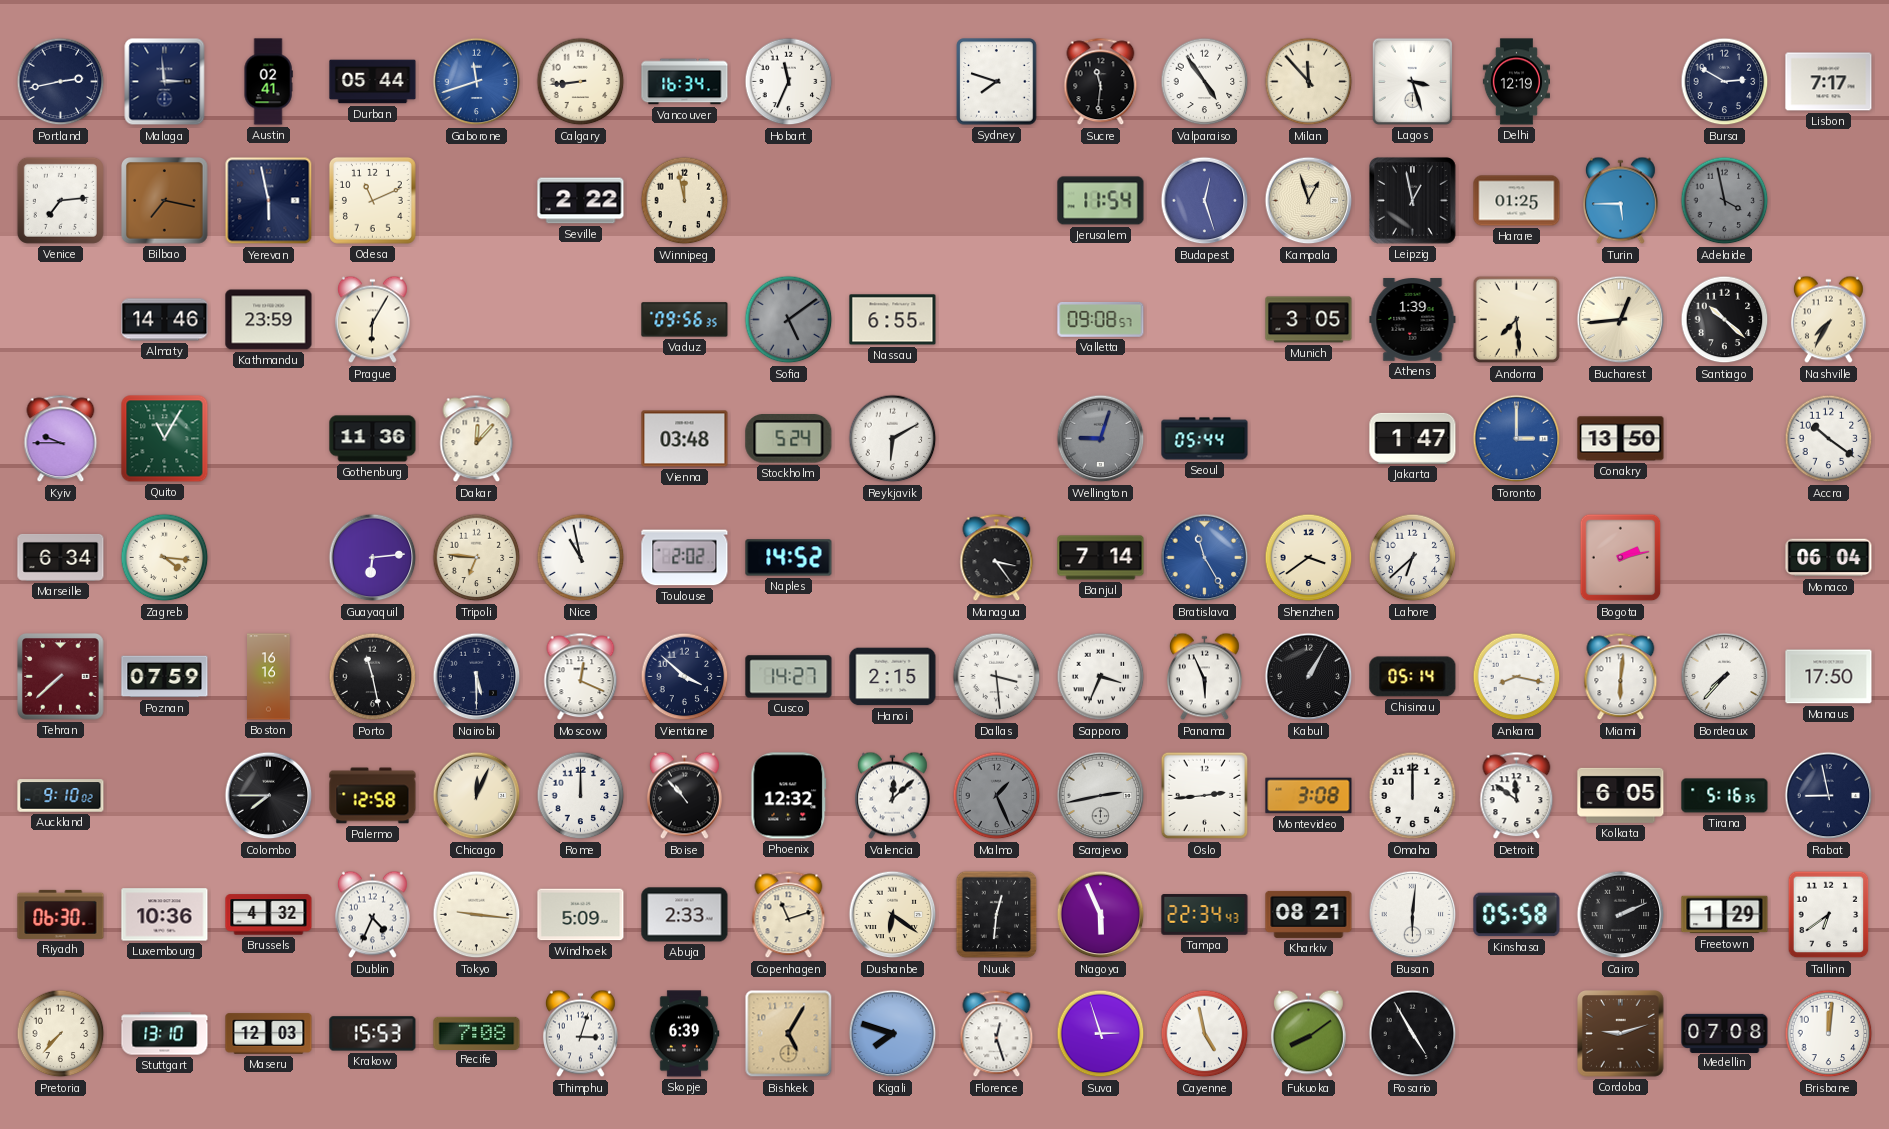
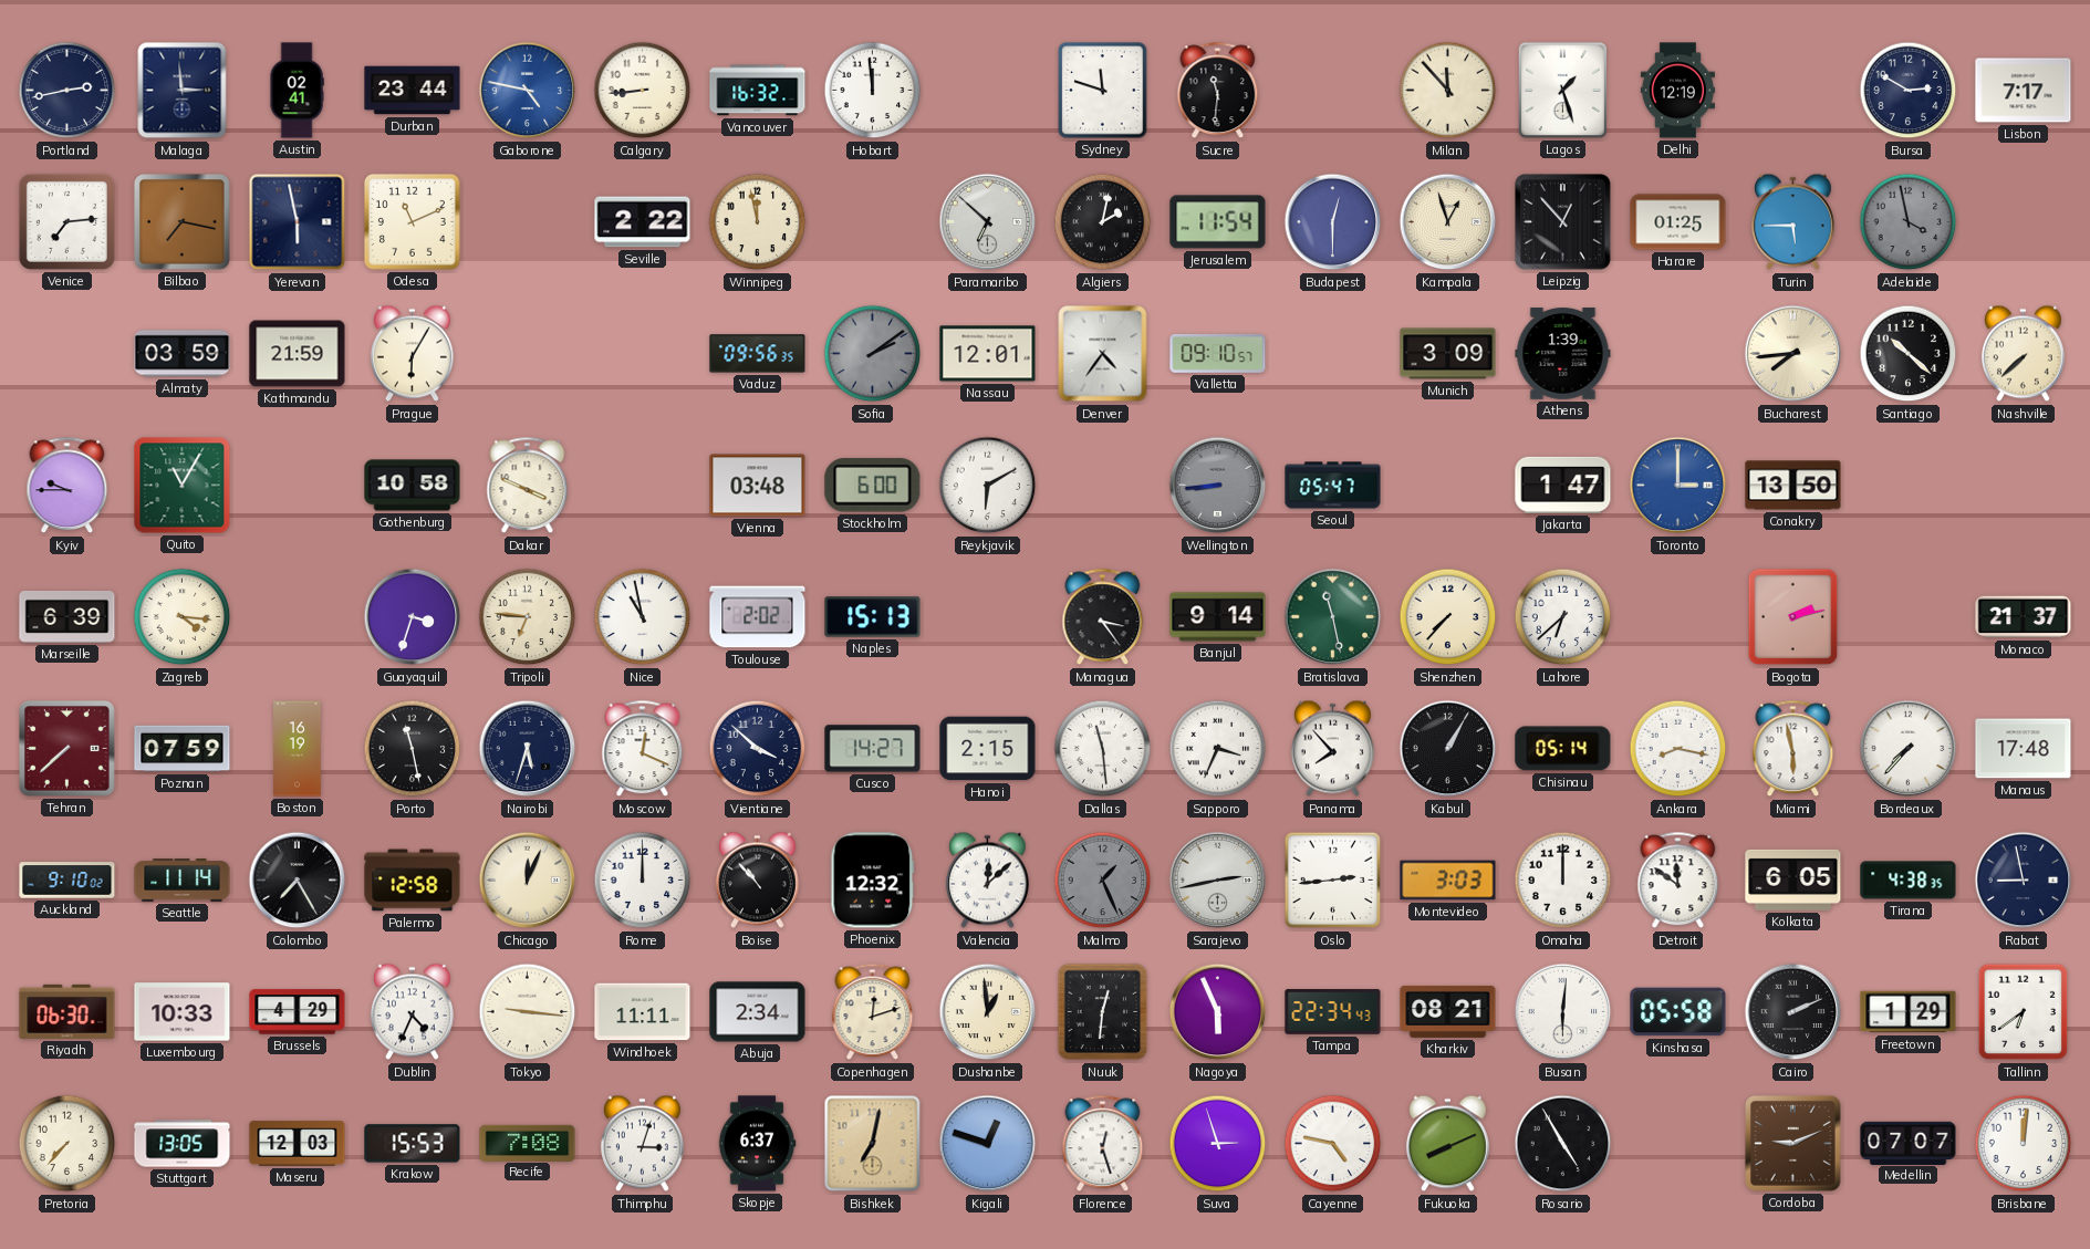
Durban: 05:44 -> 23:44 (413, 91)
Gaborone: 11:42 -> 4:47 (528, 91)
Vancouver: 16:34 -> 16:32 (758, 91)
Hobart: 11:34 -> 11:59 (873, 91)
Sydney: 7:48 -> 11:48 (1103, 91)
Valparaiso: 4:54 -> none (1205, 82)
Lagos: 3:27 -> 1:27 (1562, 90)
Paramaribo: none -> 6:52 (988, 222)
Algiers: none -> 2:02 (1103, 222)
Budapest: 12:27 -> 12:30 (1333, 222)
Leipzig: 12:58 -> 12:53 (1563, 222)
Almaty: 14:46 -> 03:59 (183, 354)
Kathmandu: 23:59 -> 21:59 (298, 354)
Sofia: 5:09 -> 2:09 (873, 354)
Nassau: 6:55 -> 12:01 (988, 354)
Denver: none -> 4:36 (1103, 354)
Valletta: 09:08 -> 09:10 (1218, 353)
Munich: 3:05 -> 3:09 (1448, 354)
Andorra: 7:29 -> none (1517, 320)
Bucharest: 12:44 -> 7:44 (1793, 354)
Nashville: 7:35 -> 7:38 (2023, 354)
Gothenburg: 11:36 -> 10:58 (413, 486)
Dakar: 12:07 -> 3:49 (528, 486)
Stockholm: 5:24 -> 6:00 (873, 486)
Wellington: 9:03 -> 8:44 (1218, 486)
Seoul: 05:44 -> 05:47 (1333, 486)
Accra: 10:21 -> none (1829, 439)
Marseille: 6:34 -> 6:39 (67, 616)
Guayaquil: 6:14 -> 3:33 (413, 617)
Naples: 14:52 -> 15:13 (873, 617)
Banjul: 7:14 -> 9:14 (1218, 617)
Bratislava: 11:25 -> 11:28 (1333, 617)
Bratislava dial: blue -> green (1333, 617)
Shenzhen: 3:39 -> 7:37 (1448, 617)
Monaco: 06:04 -> 21:37 (2024, 617)
Boston: 16:16 -> 16:19 (298, 749)
Nairobi: 5:30 -> 5:33 (528, 749)
Dallas: 3:29 -> 11:29 (1103, 749)
Panama: 5:56 -> 7:53 (1332, 749)
Miami: 6:01 -> 5:58 (1793, 749)
Manaus: 17:50 -> 17:48 (2024, 749)
Seattle: none -> 11:14 (183, 881)
Colombo: 7:45 -> 7:25 (298, 881)
Montevideo: 3:08 -> 3:03 (1448, 881)
Tirana: 5:16 -> 4:38 (1909, 881)
Luxembourg: 10:36 -> 10:33 (183, 1012)
Brussels: 4:32 -> 4:29 (298, 1012)
Windhoek: 5:09 -> 11:11 (643, 1012)
Abuja: 2:33 -> 2:34 (758, 1012)
Copenhagen: 11:12 -> 12:12 (873, 1012)
Dushanbe: 6:21 -> 12:59 (988, 1012)
Stuttgart: 13:10 -> 13:05 (183, 1144)
Skopje: 6:39 -> 6:37 (757, 1144)
Bishkek: 5:05 -> 7:02 (873, 1144)
Kigali: 7:48 -> 12:48 (988, 1144)
Cayenne: 4:58 -> 4:47 (1333, 1144)
Fukuoka: 8:09 -> 8:11 (1447, 1144)
Cordoba: 9:12 -> 9:11 (1793, 1144)
Medellin: 07:08 -> 07:07 (1909, 1143)
